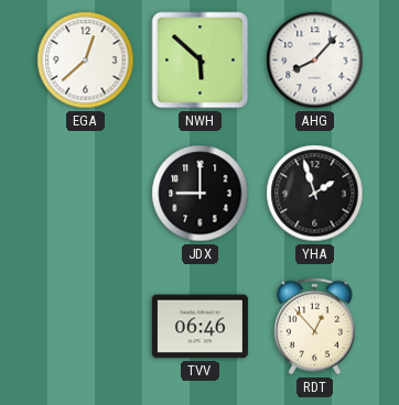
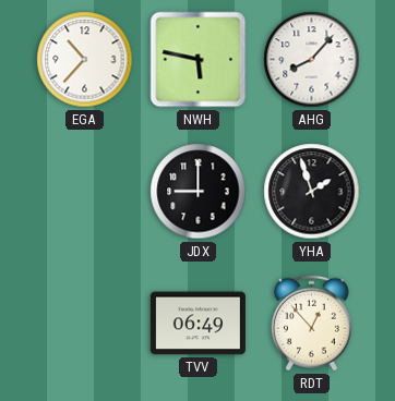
EGA: 12:38 -> 10:37 (85, 60)
NWH: 5:52 -> 5:47 (199, 60)
TVV: 06:46 -> 06:49 (197, 324)
